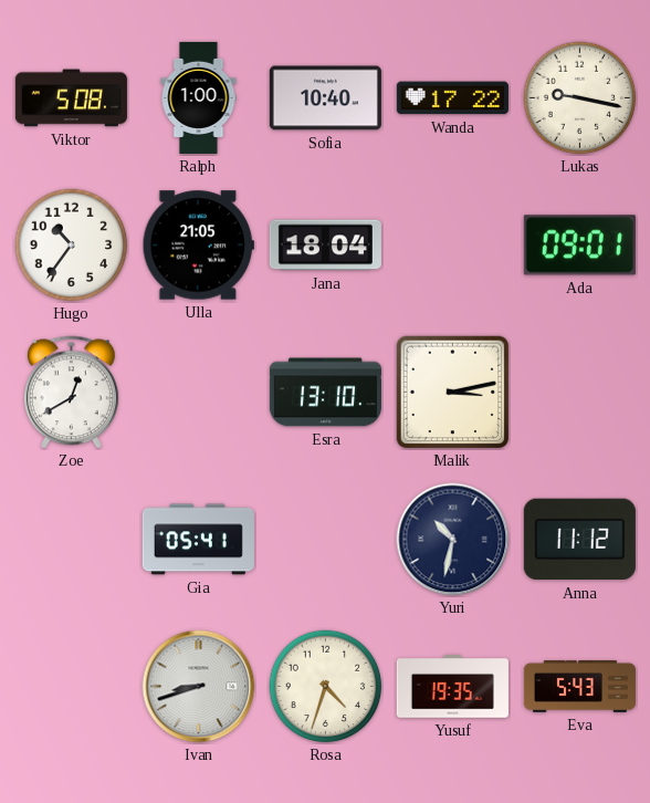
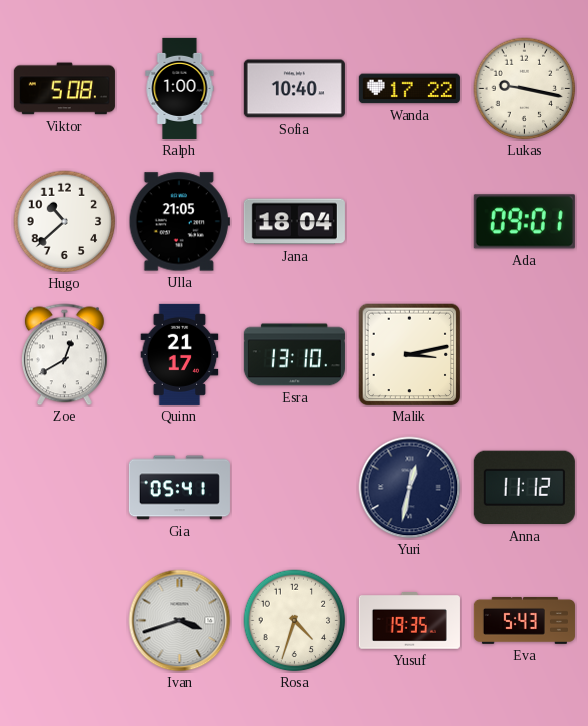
Hugo: 10:36 -> 10:38 (65, 222)
Quinn: none -> 21:17 (180, 354)
Yuri: 10:32 -> 12:32 (410, 488)
Ivan: 8:42 -> 3:42 (180, 621)
